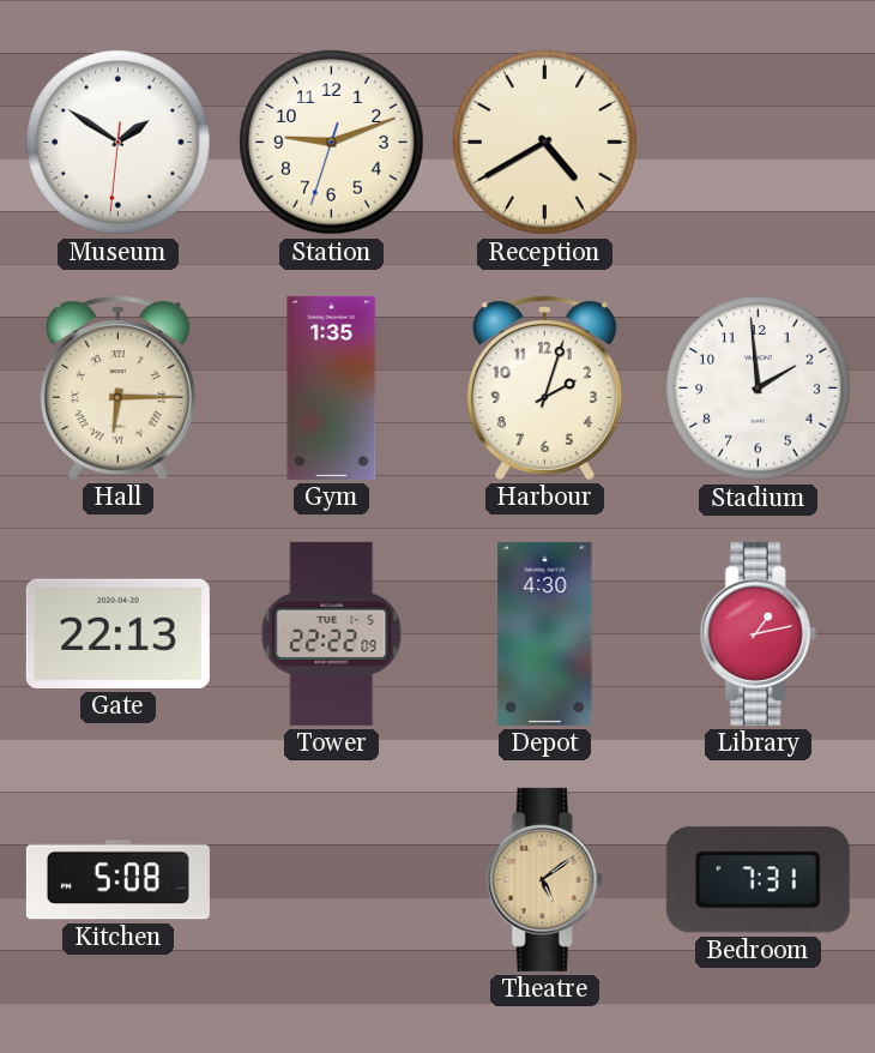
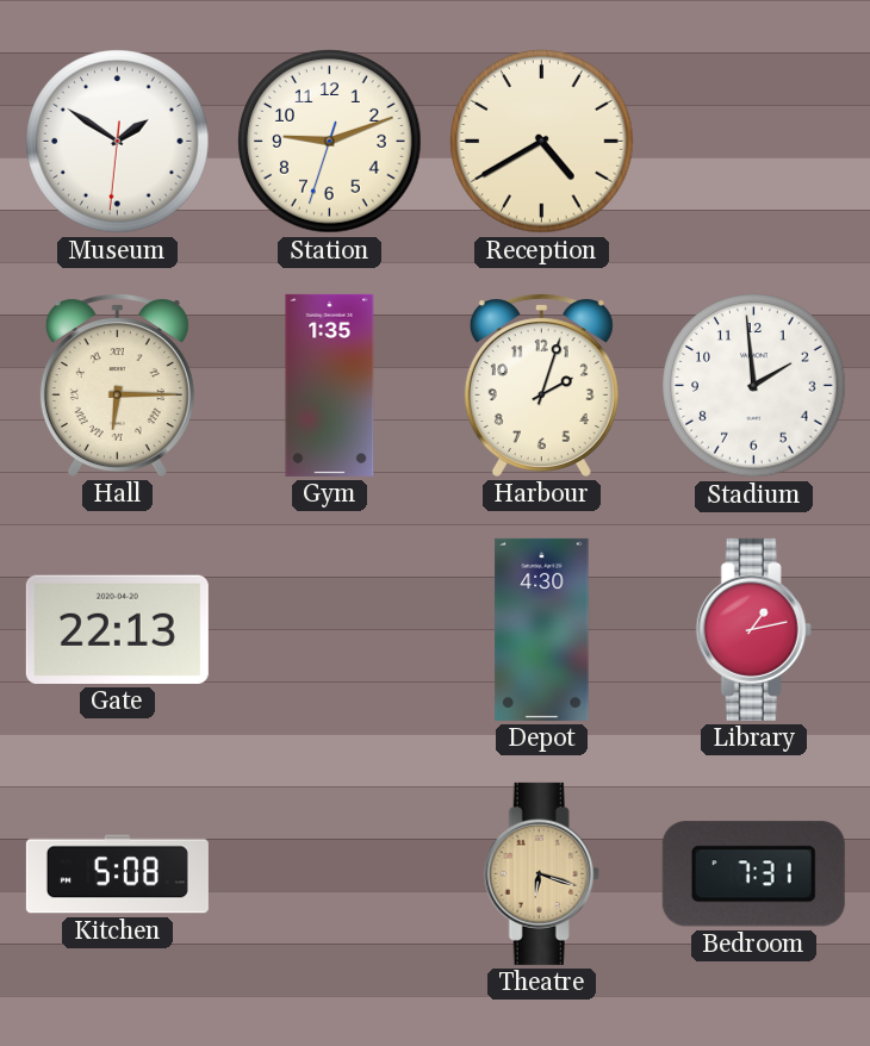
Tower: 22:22 -> none (332, 633)
Theatre: 5:09 -> 6:18 (541, 873)
